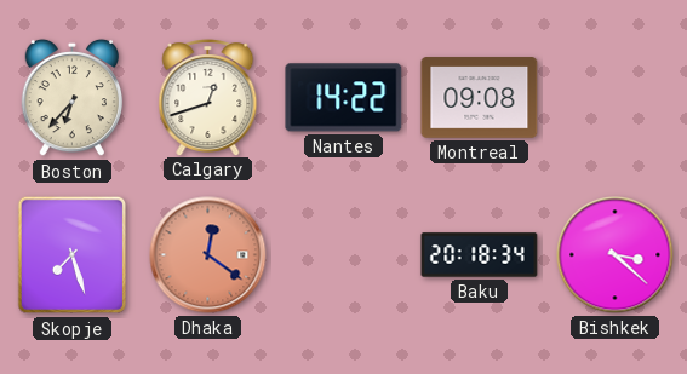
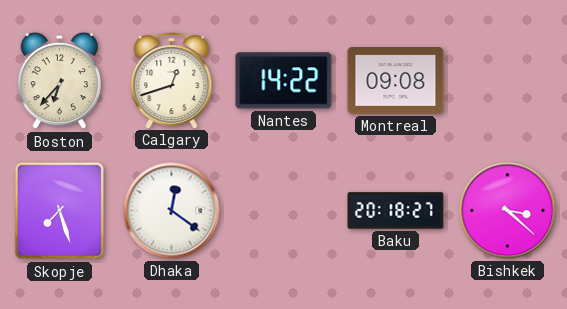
Dhaka dial: salmon -> white (172, 211)
Baku: 20:18:34 -> 20:18:27 (396, 211)
